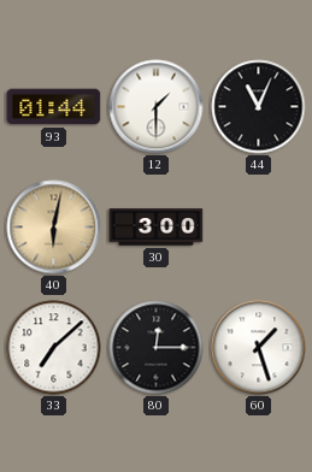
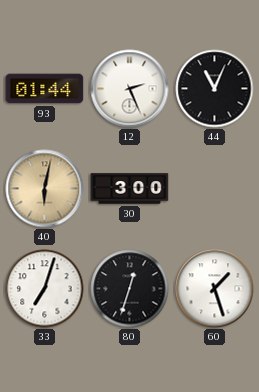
12: 1:30 -> 2:26 (130, 89)
33: 7:08 -> 7:03 (45, 289)
80: 12:15 -> 12:33 (130, 289)
